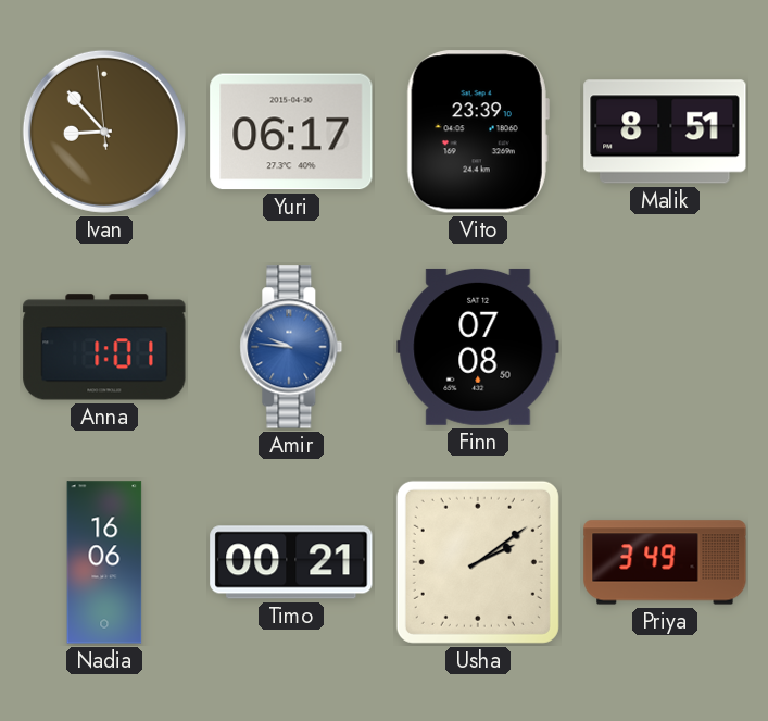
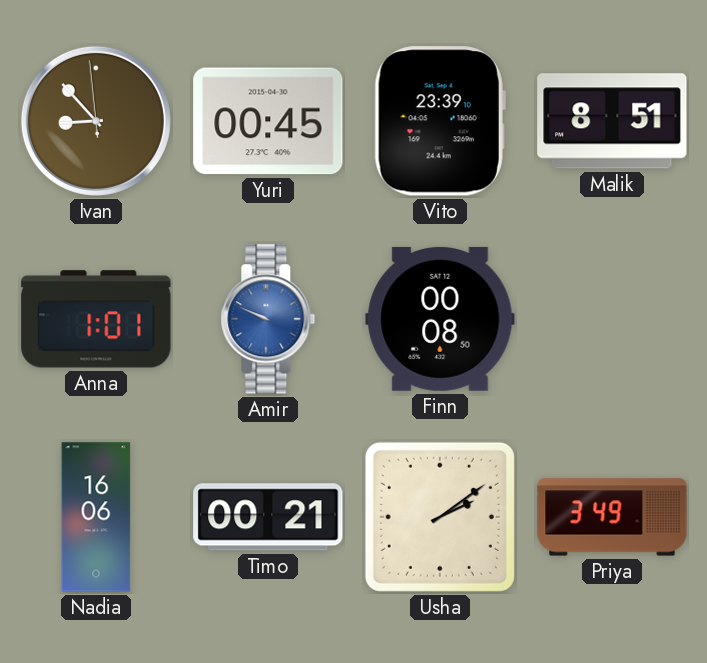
Yuri: 06:17 -> 00:45 (268, 121)
Amir: 9:46 -> 9:49 (268, 319)
Finn: 07:08 -> 00:08 (440, 319)
